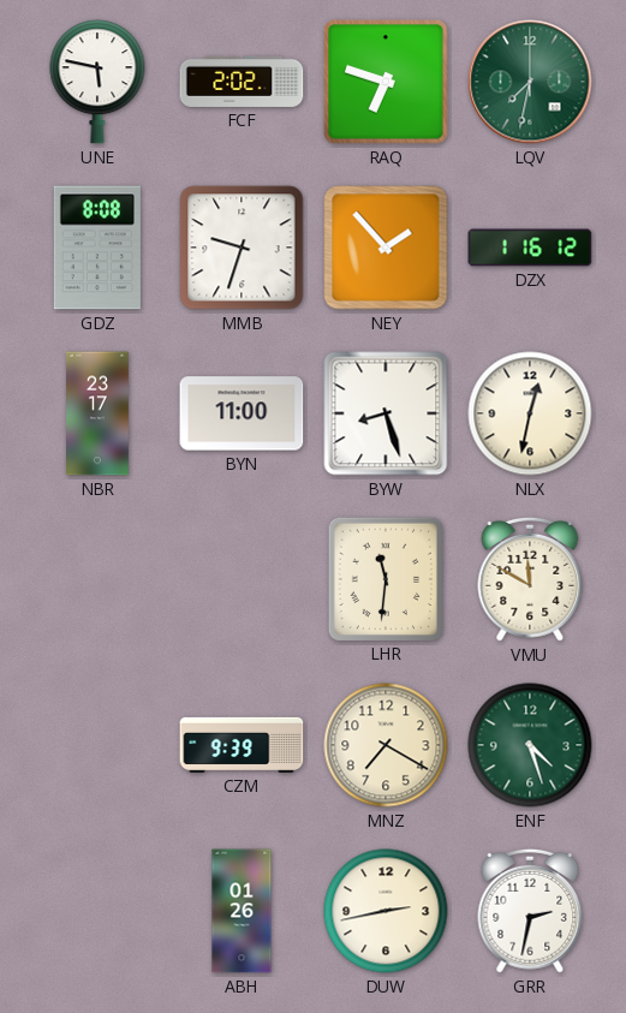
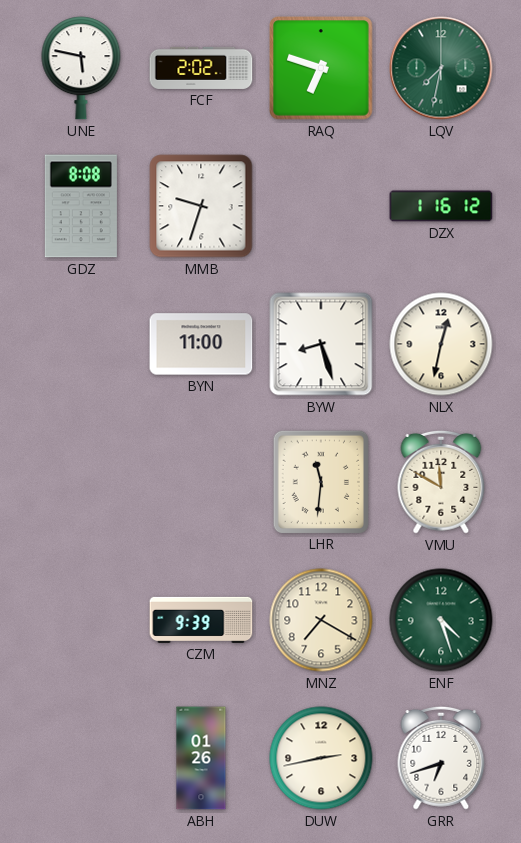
NEY: 1:53 -> none (386, 248)
NBR: 23:17 -> none (99, 413)
GRR: 2:32 -> 6:42 (441, 758)
